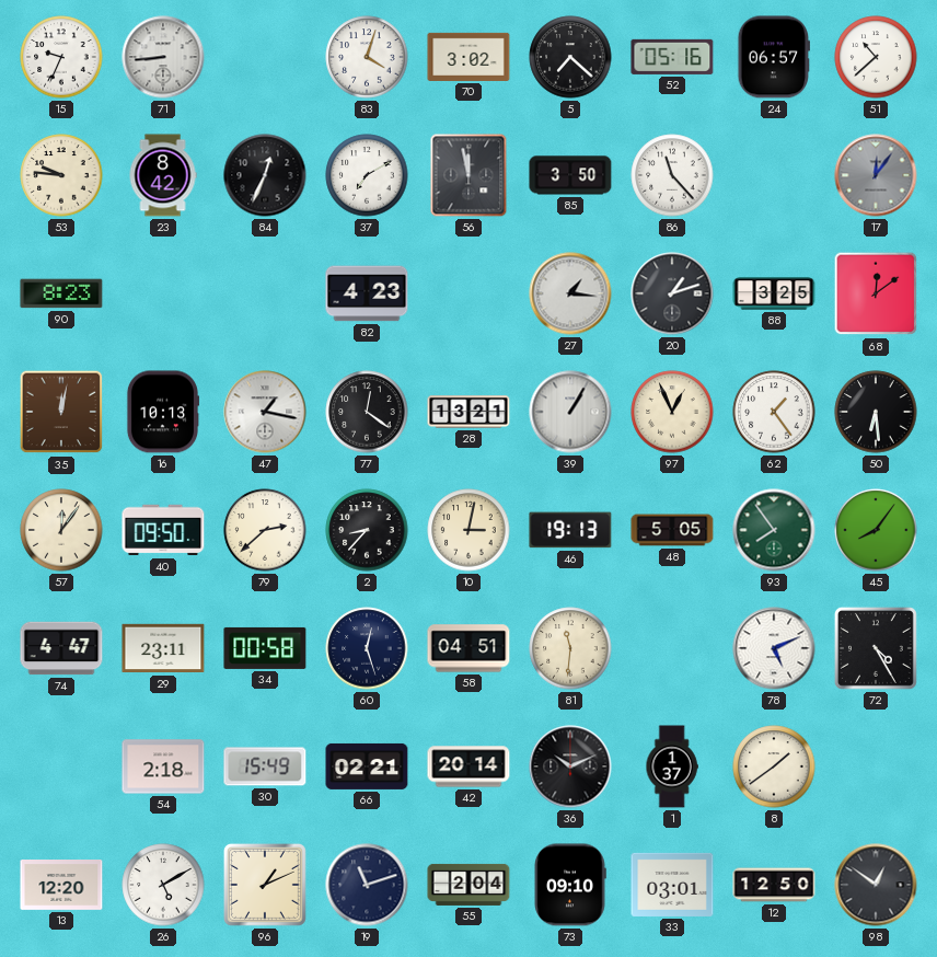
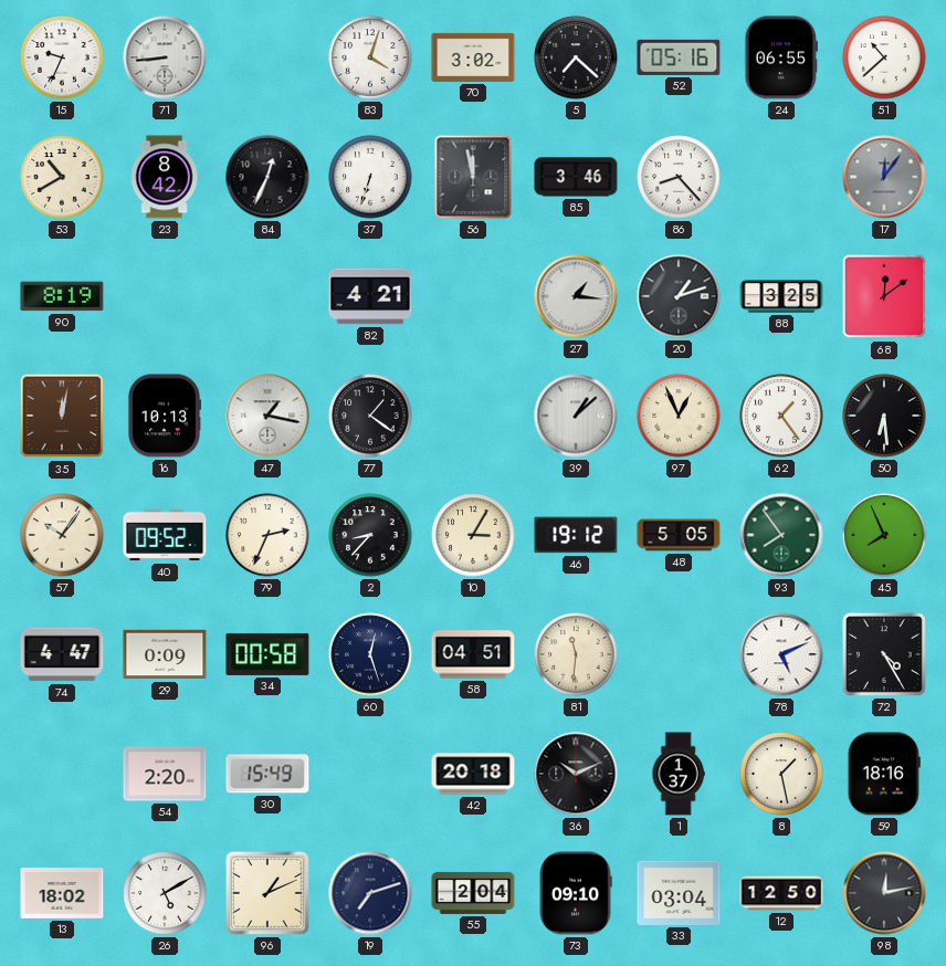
24: 06:57 -> 06:55 (780, 57)
53: 9:46 -> 10:40 (62, 177)
37: 7:10 -> 6:33 (370, 177)
85: 3:50 -> 3:46 (576, 177)
86: 11:23 -> 8:23 (679, 177)
90: 8:23 -> 8:19 (62, 296)
82: 4:23 -> 4:21 (370, 296)
77: 12:21 -> 1:21 (370, 416)
28: 13:21 -> none (468, 412)
39: 1:05 -> 1:08 (576, 416)
57: 12:06 -> 10:06 (62, 535)
40: 09:50 -> 09:52 (165, 535)
79: 2:38 -> 2:34 (267, 535)
10: 3:02 -> 3:05 (473, 535)
46: 19:13 -> 19:12 (576, 535)
45: 8:06 -> 7:56 (884, 535)
29: 23:11 -> 0:09 (165, 654)
54: 2:18 -> 2:20 (165, 774)
66: 02:21 -> none (367, 766)
42: 20:14 -> 20:18 (473, 774)
8: 1:39 -> 1:28 (781, 774)
59: none -> 18:16 (884, 774)
13: 12:20 -> 18:02 (62, 894)
19: 11:12 -> 7:12 (370, 893)
33: 03:01 -> 03:04 (679, 893)
98: 12:51 -> 12:13 (884, 893)
